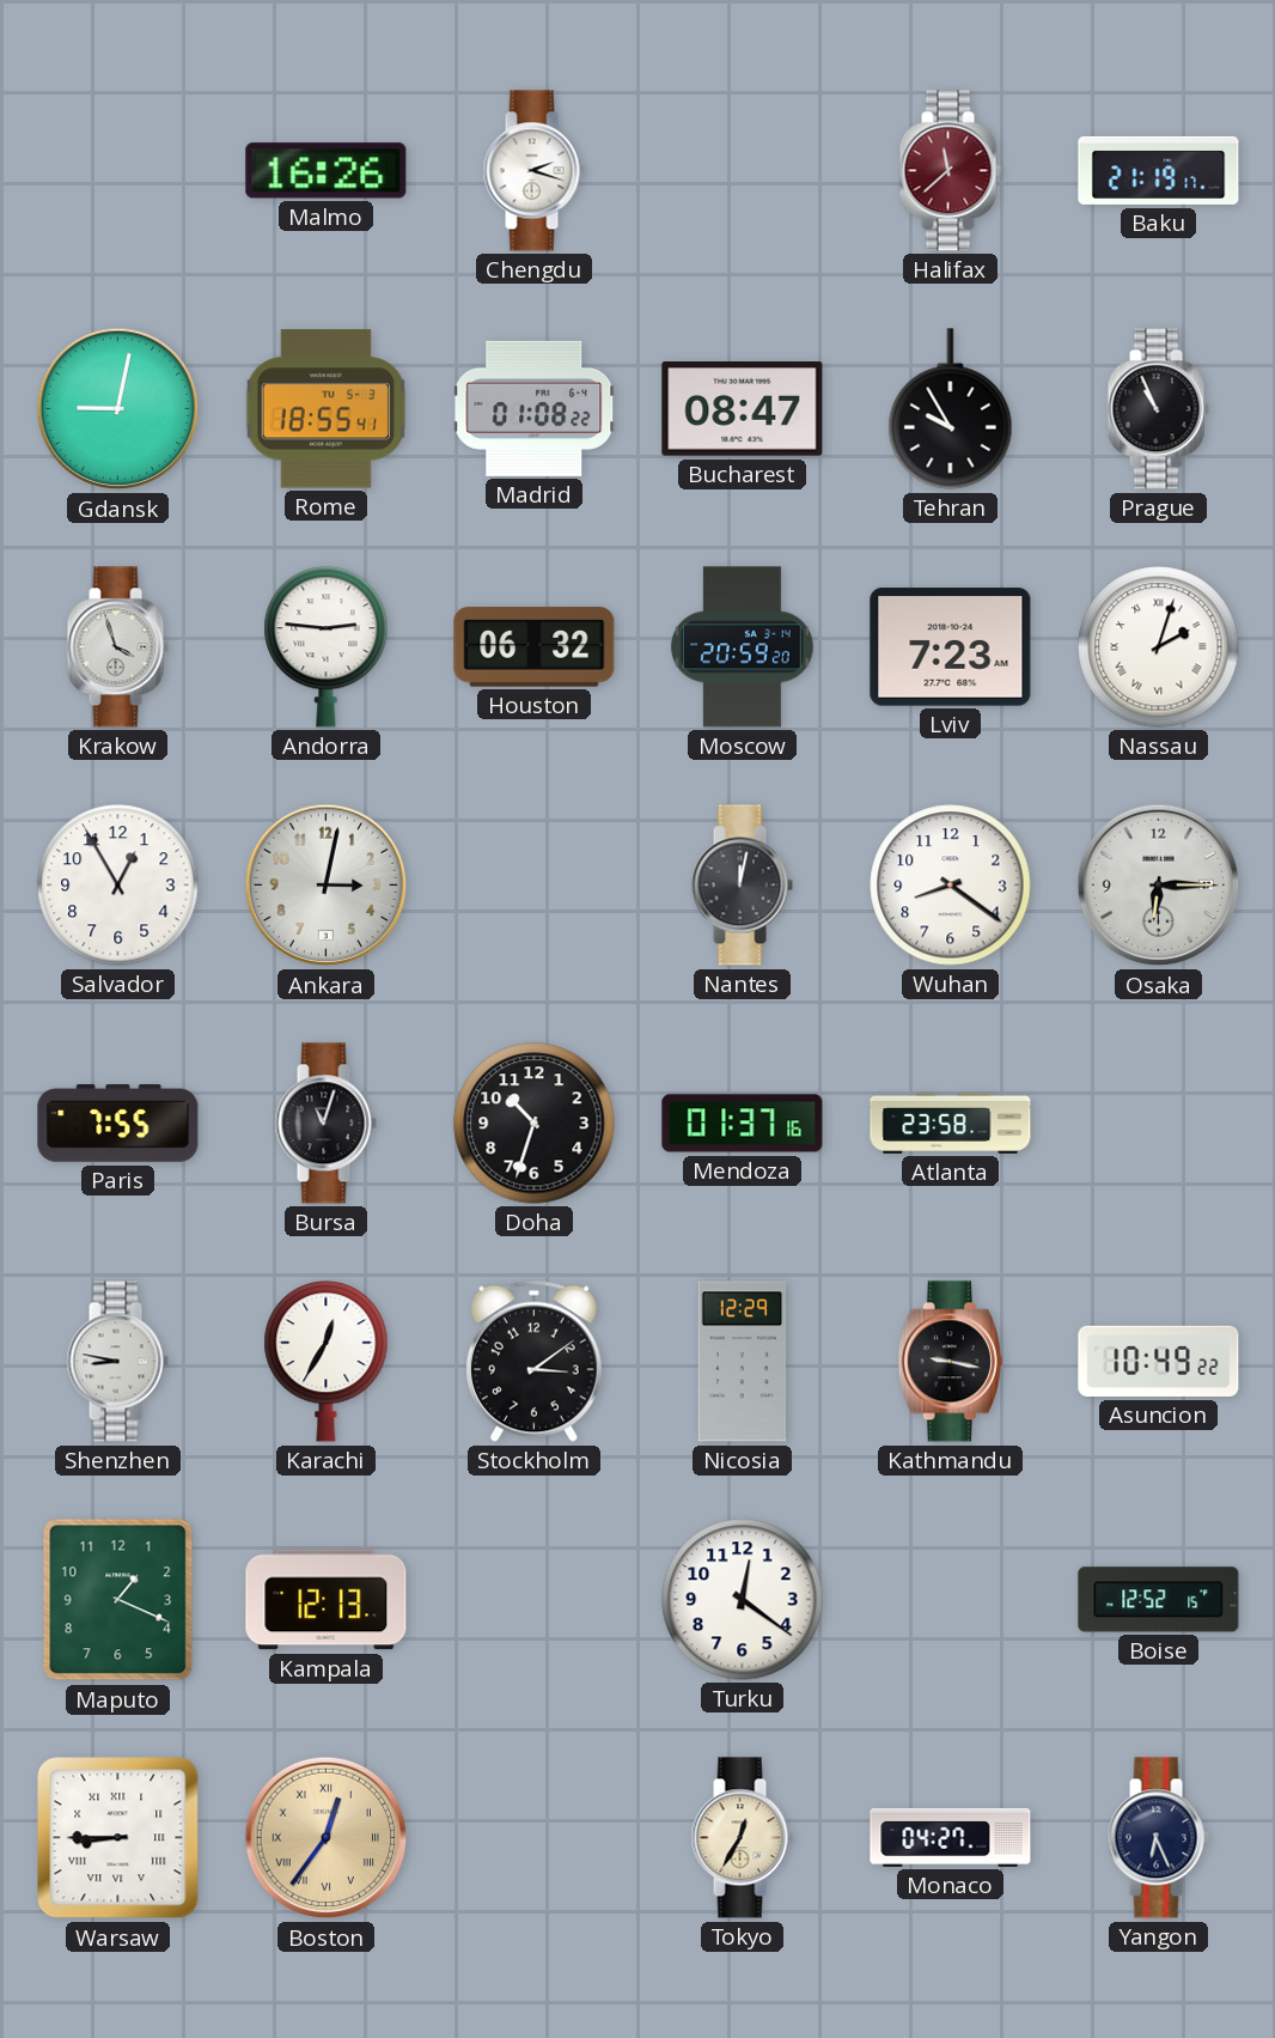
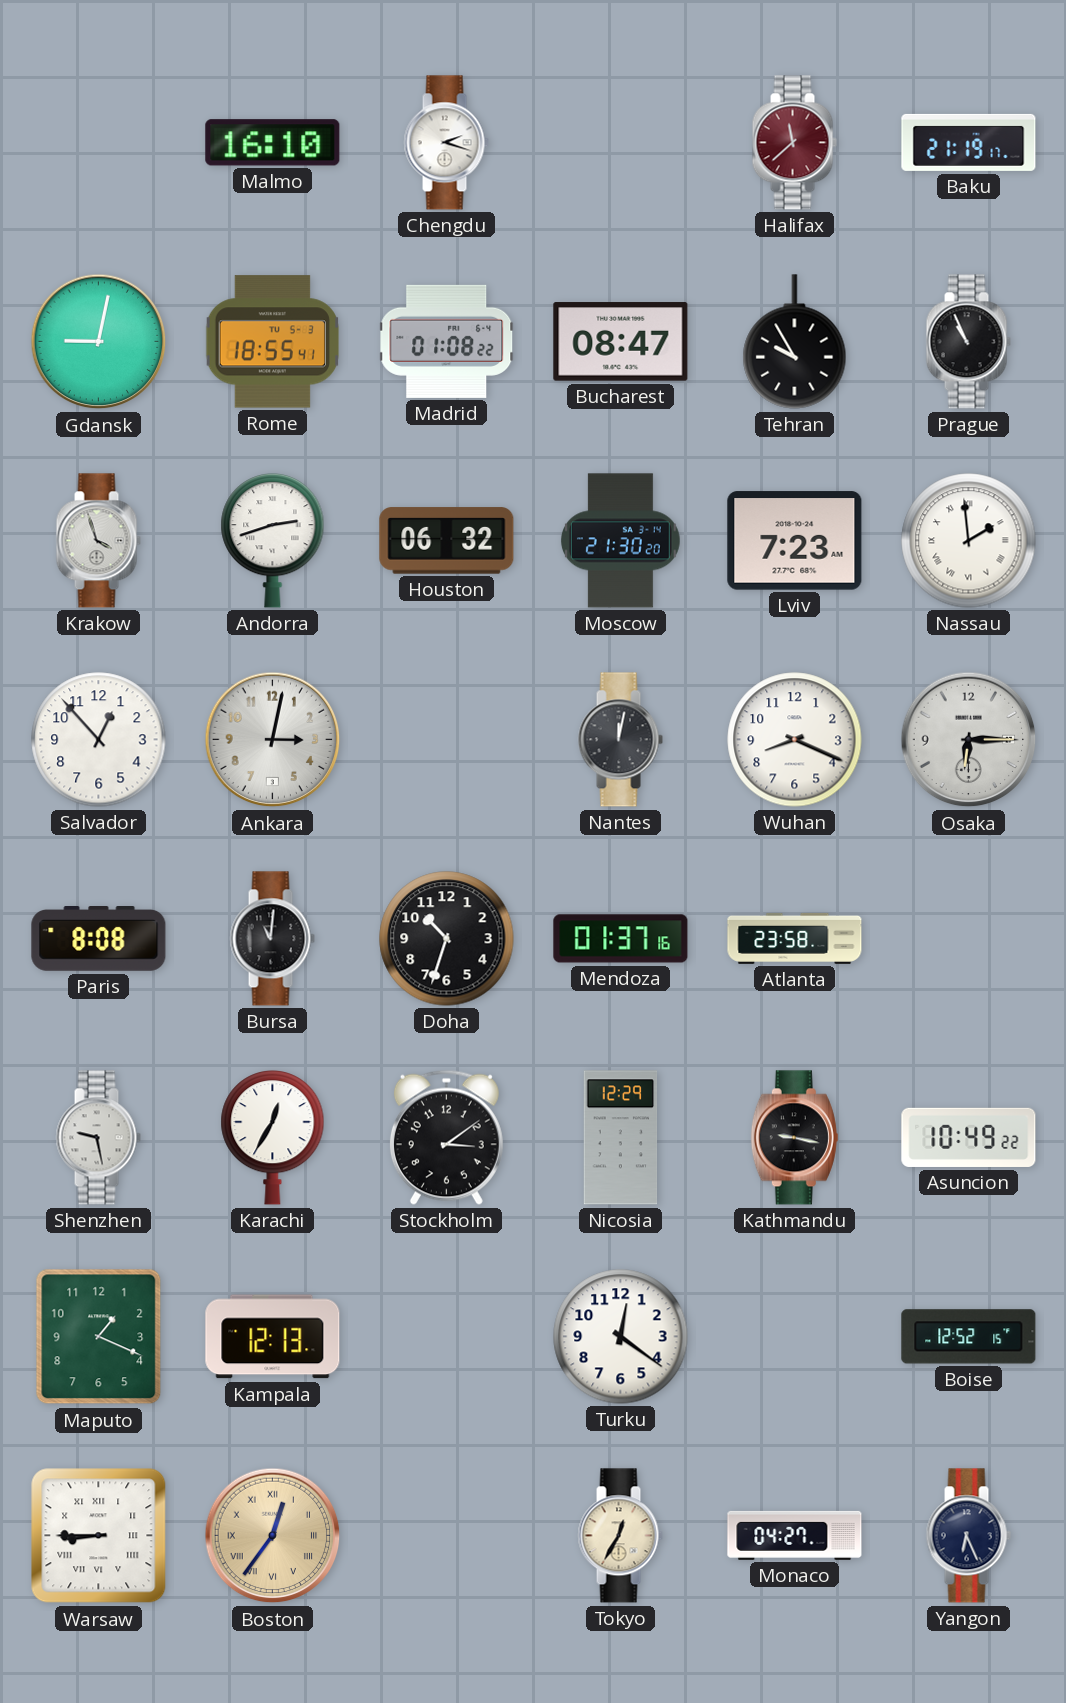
Malmo: 16:26 -> 16:10 (273, 143)
Andorra: 2:46 -> 2:42 (273, 541)
Moscow: 20:59 -> 21:30 (621, 541)
Nassau: 2:03 -> 1:59 (969, 541)
Salvador: 12:55 -> 12:53 (99, 740)
Wuhan: 8:21 -> 8:19 (795, 740)
Paris: 7:55 -> 8:08 (99, 939)
Bursa: 11:03 -> 11:01 (272, 939)
Shenzhen: 8:47 -> 9:28 (98, 1138)
